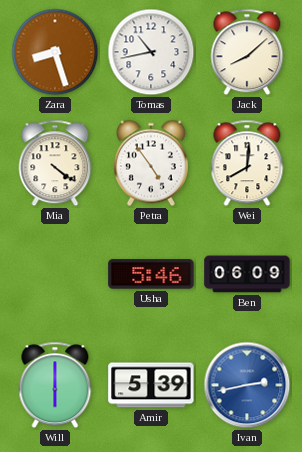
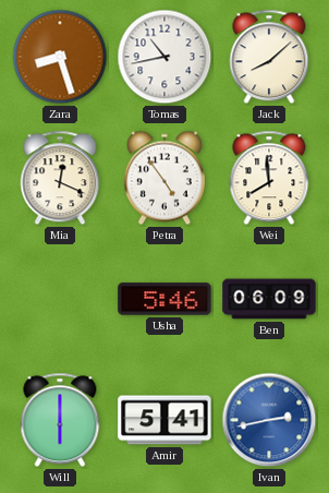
Mia: 4:21 -> 12:19 (60, 178)
Wei: 8:01 -> 7:59 (269, 178)
Amir: 5:39 -> 5:41 (164, 420)
